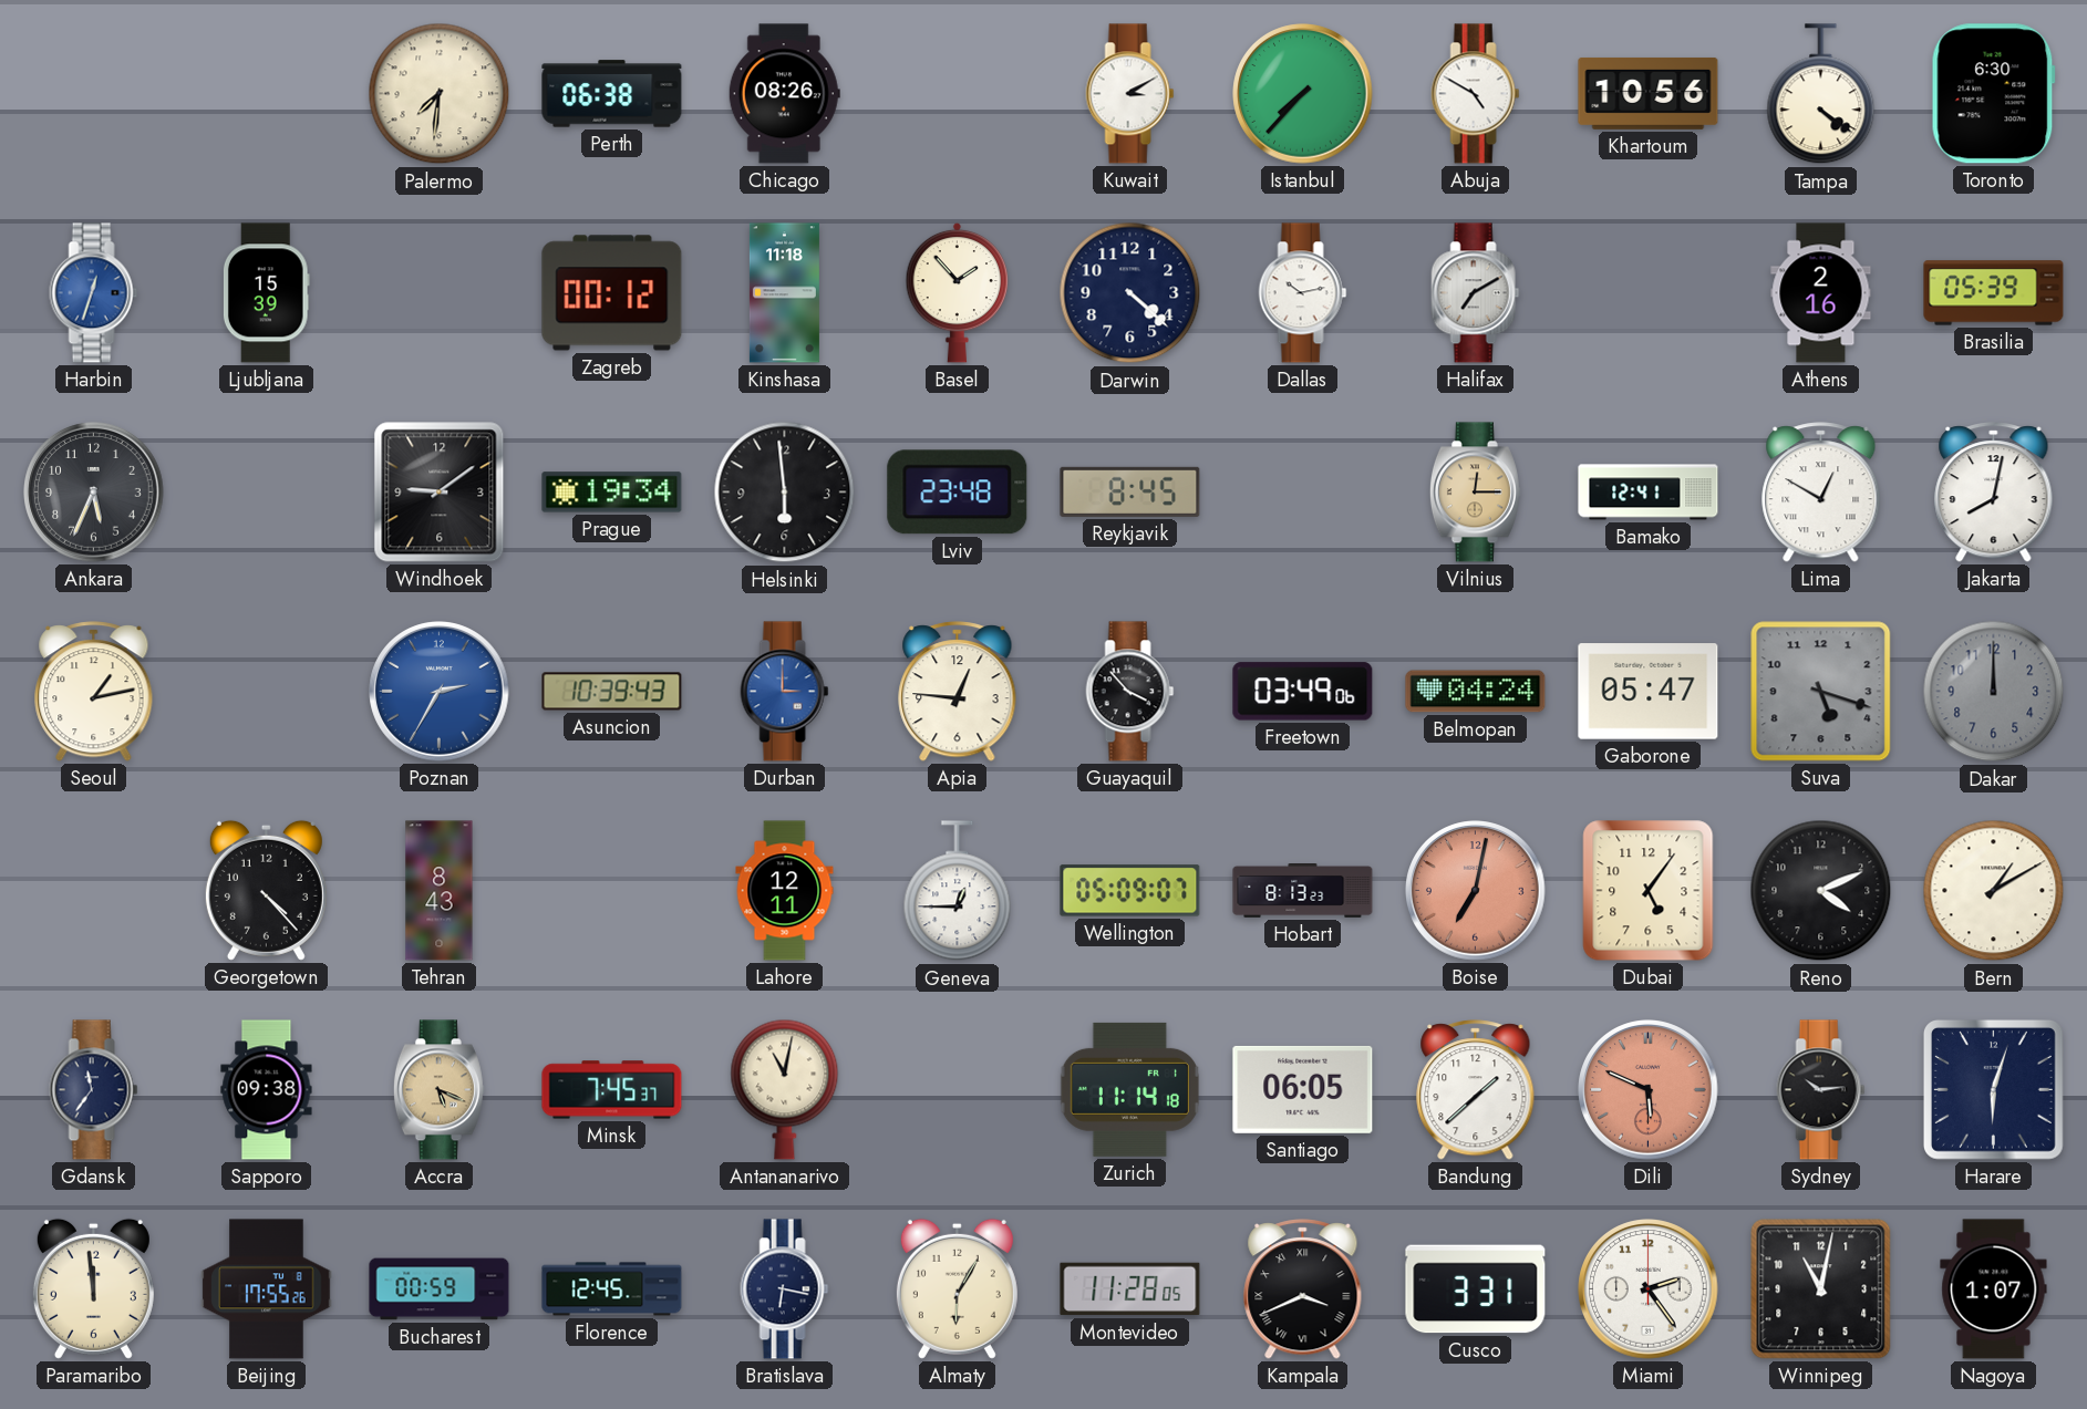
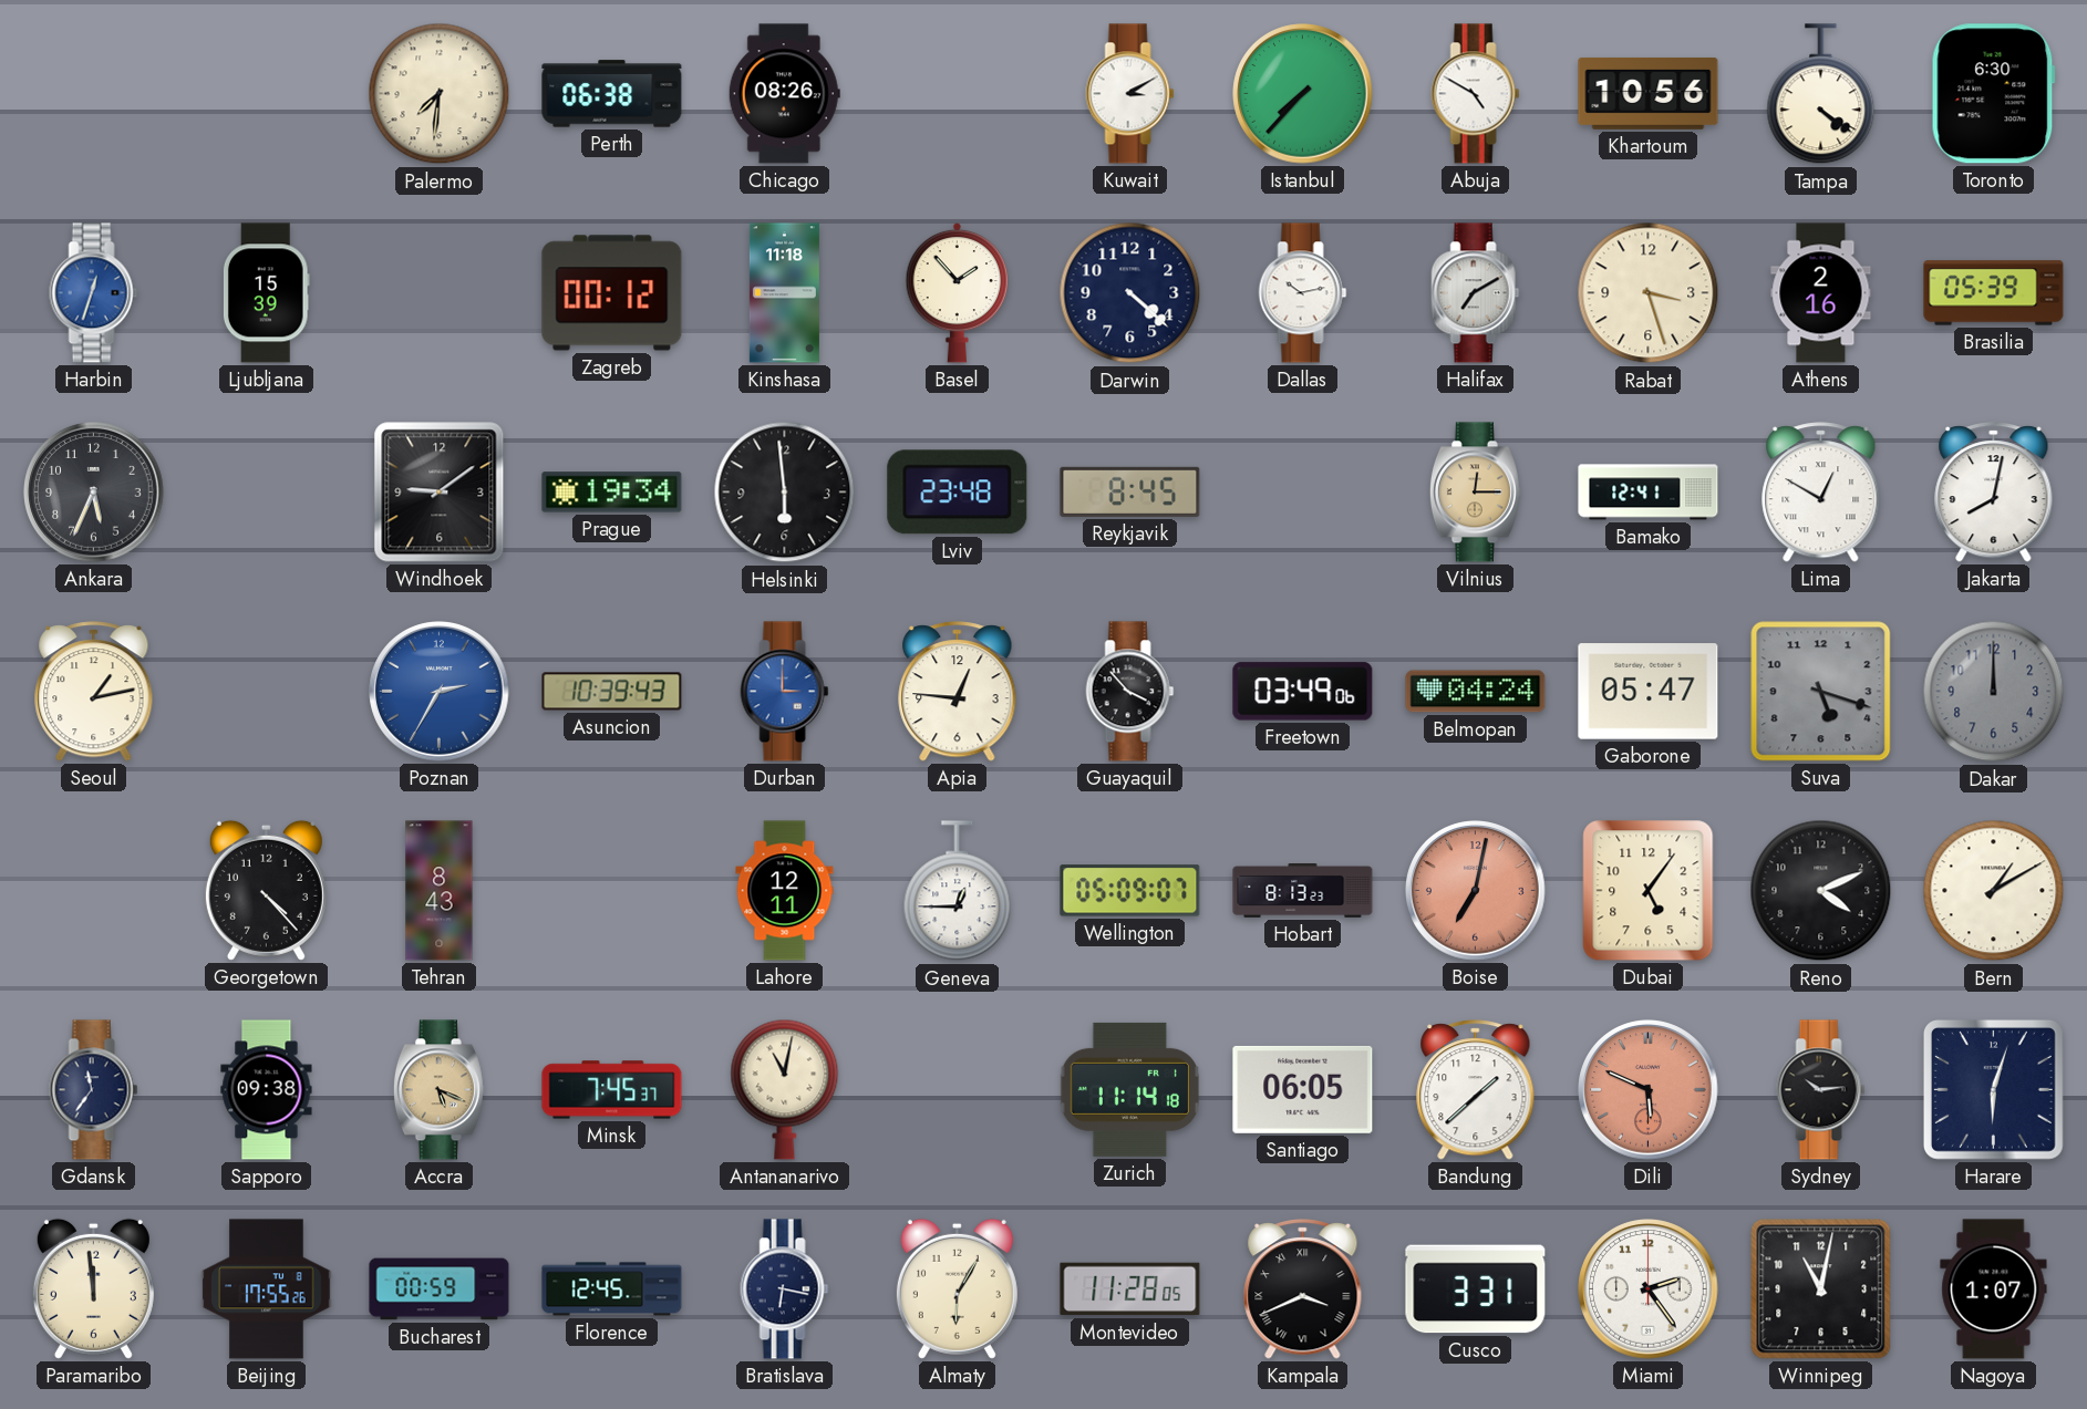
Rabat: none -> 3:27 (1649, 293)
